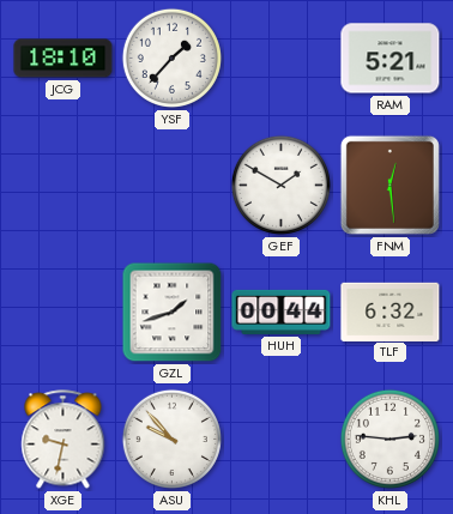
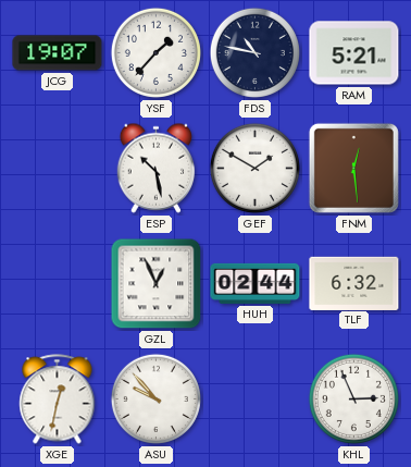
JCG: 18:10 -> 19:07 (58, 53)
FDS: none -> 10:47 (254, 52)
ESP: none -> 10:28 (157, 168)
GZL: 1:42 -> 12:56 (157, 284)
HUH: 00:44 -> 02:44 (256, 283)
XGE: 9:32 -> 12:32 (58, 400)
KHL: 2:46 -> 2:56 (353, 398)
